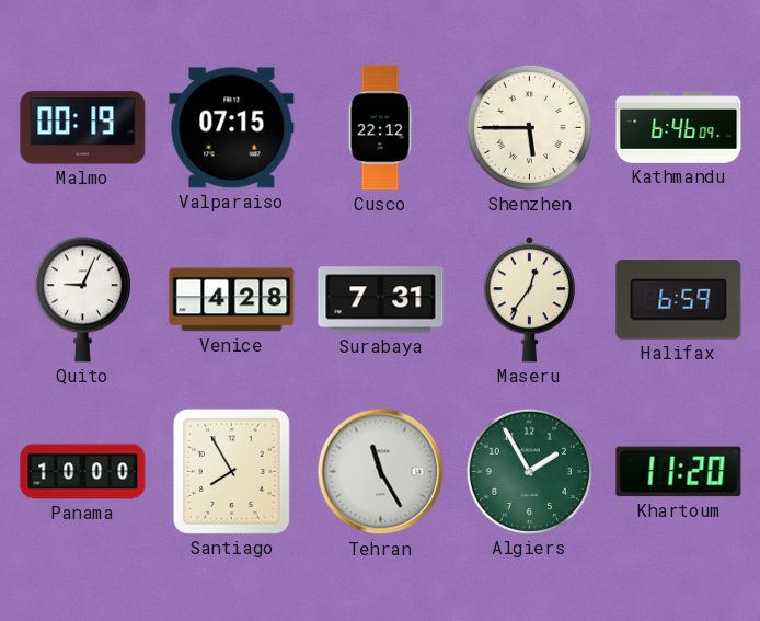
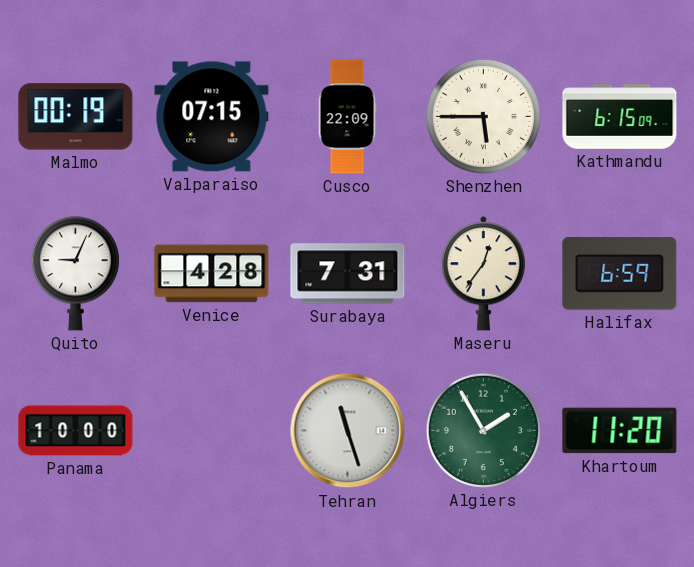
Cusco: 22:12 -> 22:09 (347, 117)
Kathmandu: 6:46 -> 6:15 (620, 117)
Santiago: 7:55 -> none (231, 471)
Tehran: 11:25 -> 11:27 (348, 431)
